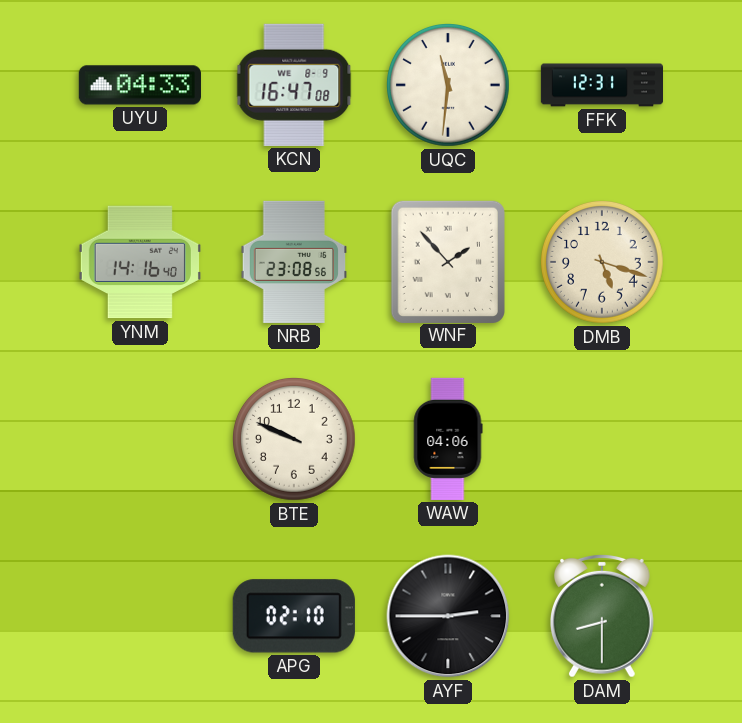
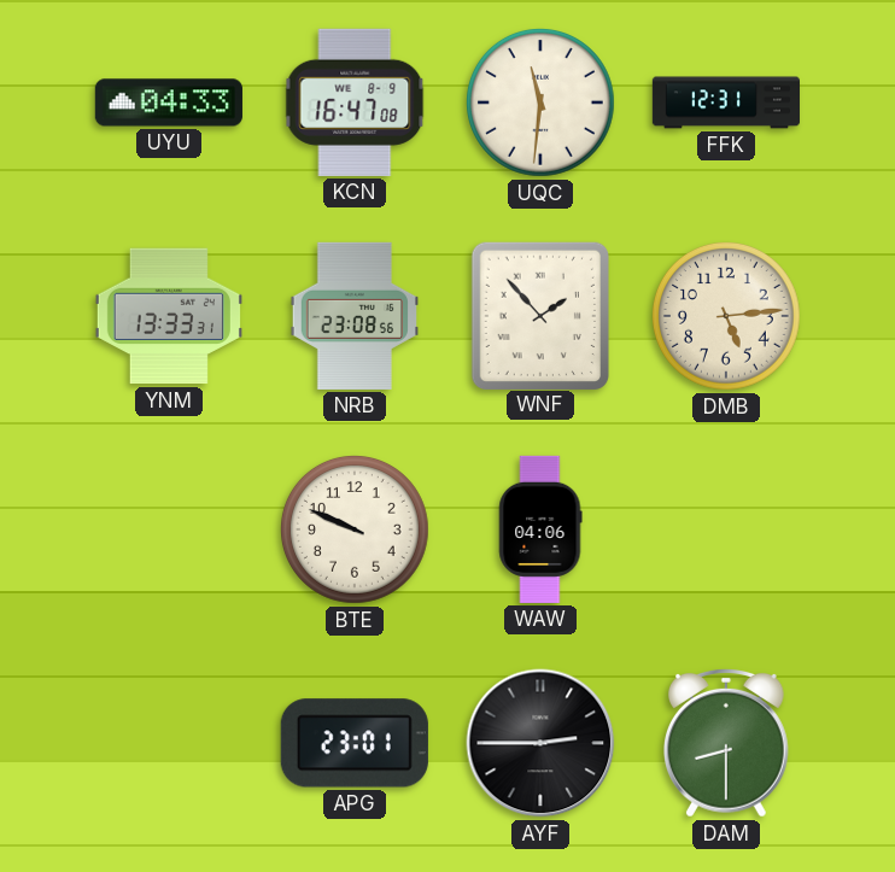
YNM: 14:16 -> 13:33 (169, 316)
DMB: 5:18 -> 5:14 (727, 317)
APG: 02:10 -> 23:01 (355, 743)
